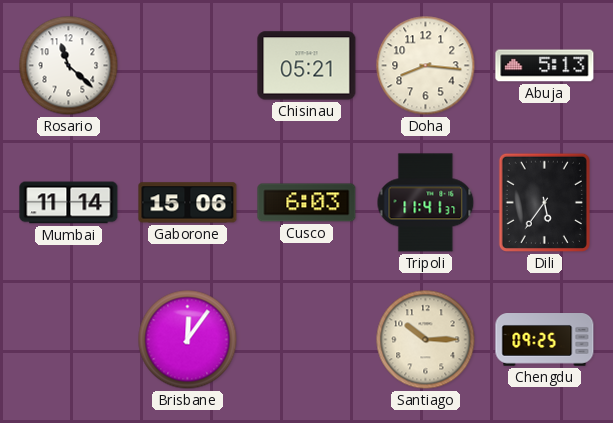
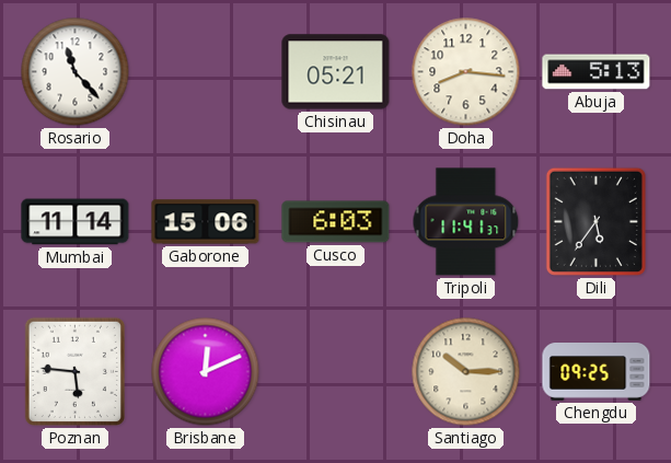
Rosario: 11:22 -> 11:23 (76, 72)
Poznan: none -> 5:46 (74, 371)
Brisbane: 12:06 -> 12:11 (206, 372)
